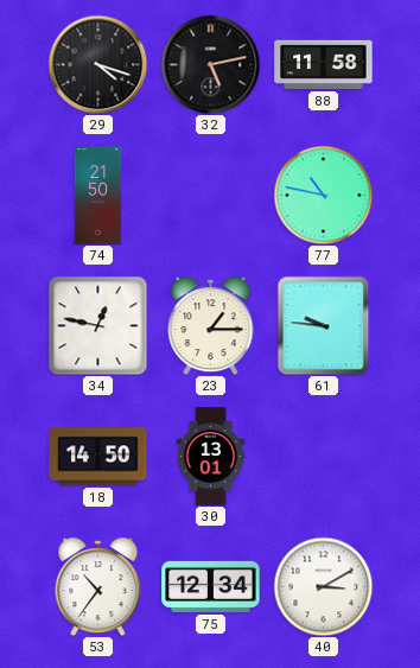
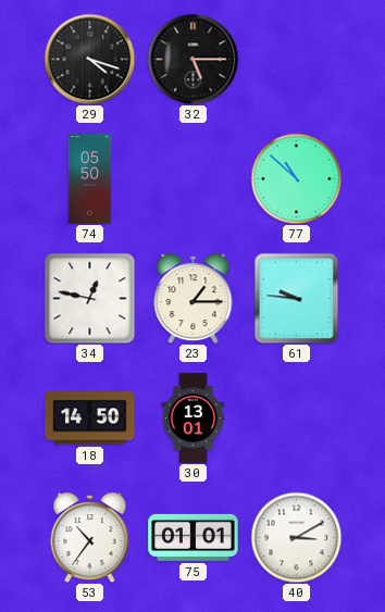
32: 5:13 -> 5:15 (192, 59)
88: 11:58 -> none (324, 64)
74: 21:50 -> 05:50 (90, 179)
77: 10:47 -> 10:52 (296, 178)
75: 12:34 -> 01:01 (194, 537)
